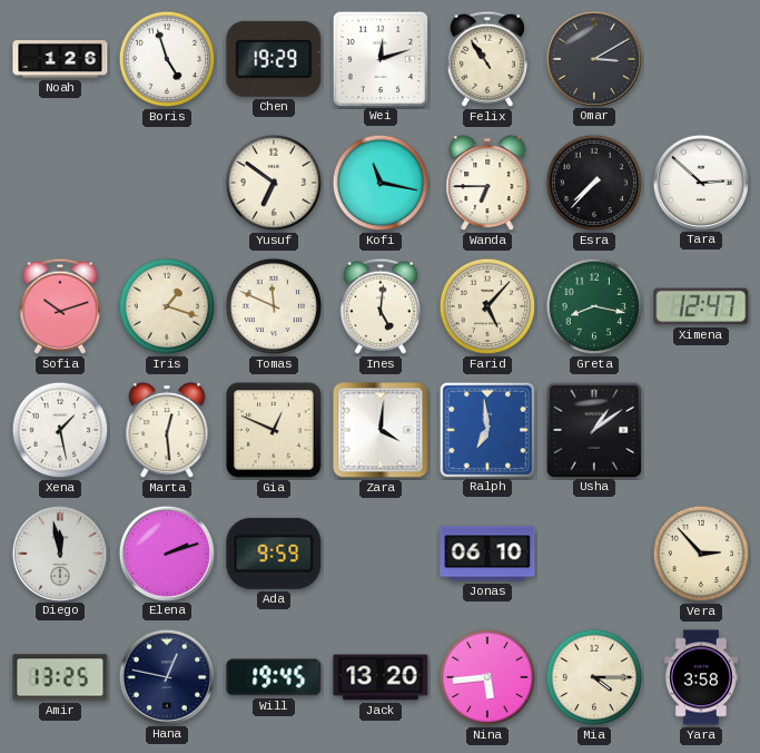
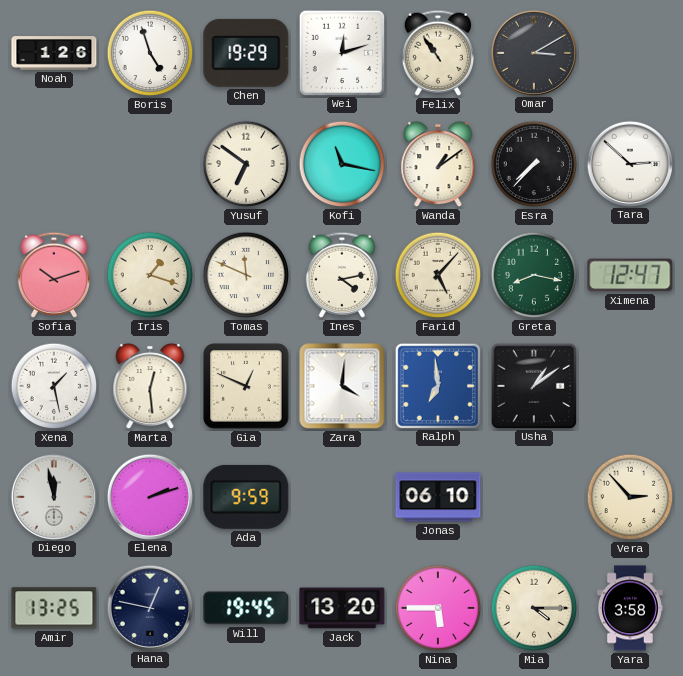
Wanda: 6:45 -> 1:09 (438, 164)
Ines: 5:01 -> 4:13 (342, 275)
Nina: 5:44 -> 5:45 (438, 608)
